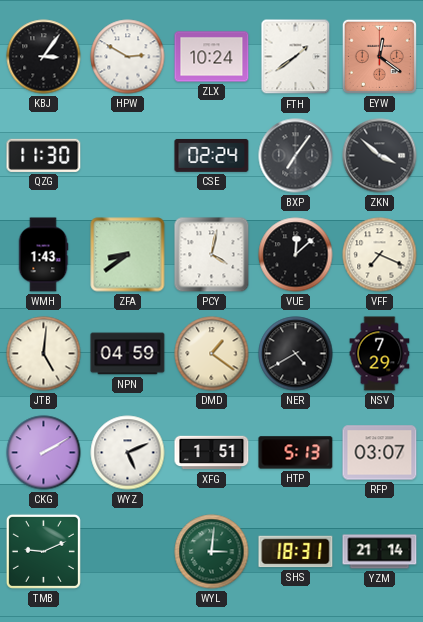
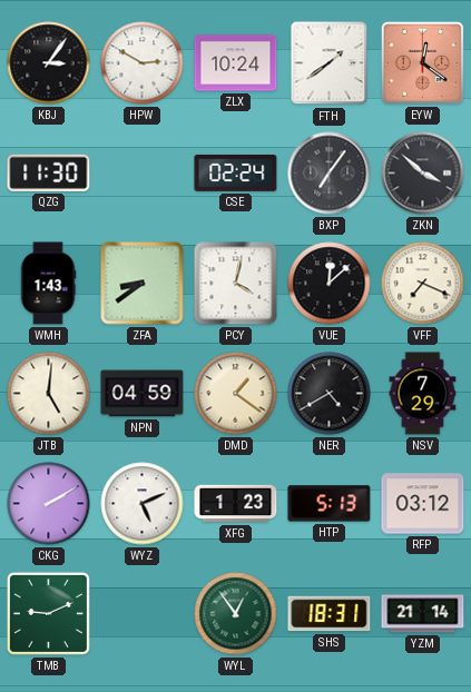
XFG: 1:51 -> 1:23 (236, 504)
RFP: 03:07 -> 03:12 (423, 504)
WYL: 3:01 -> 12:54 (236, 614)
